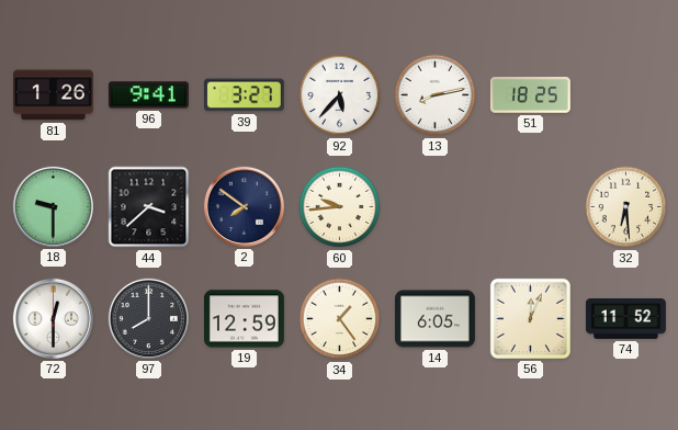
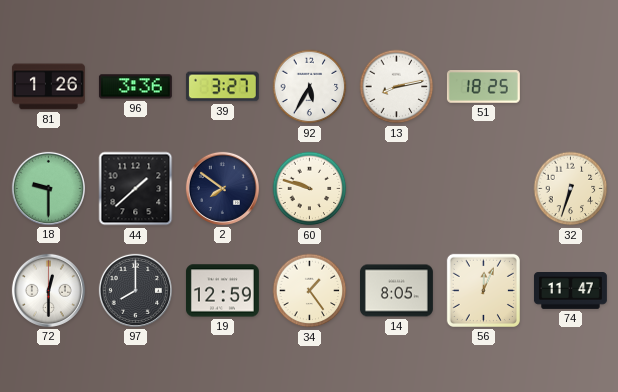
96: 9:41 -> 3:36 (135, 87)
92: 5:37 -> 5:35 (310, 87)
44: 3:38 -> 1:38 (136, 189)
60: 9:44 -> 9:48 (310, 189)
32: 6:29 -> 6:33 (571, 189)
14: 6:05 -> 8:05 (396, 291)
74: 11:52 -> 11:47 (570, 291)
